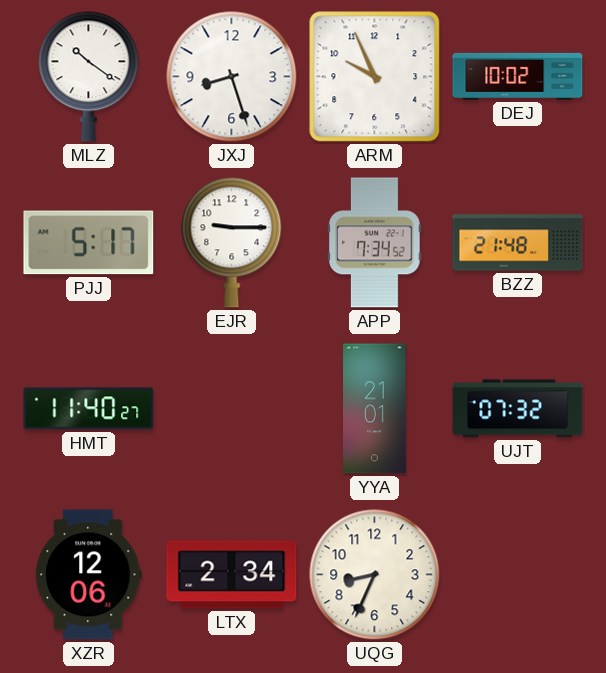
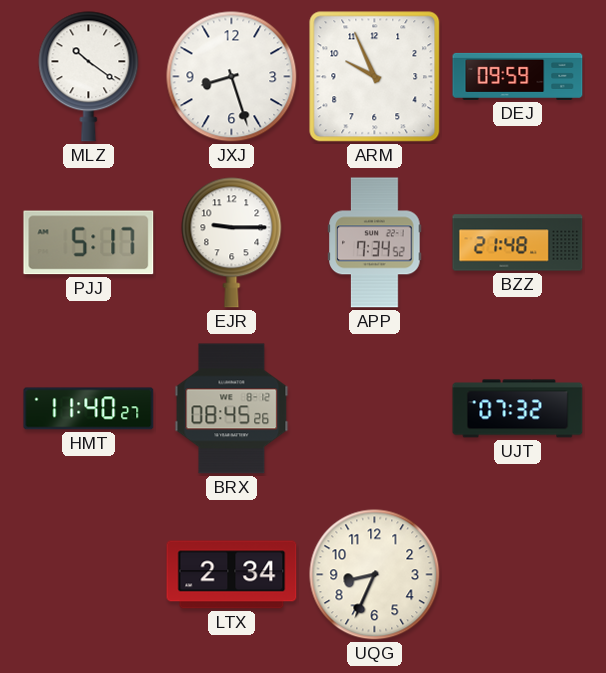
DEJ: 10:02 -> 09:59 (518, 76)
BRX: none -> 08:45 (232, 409)
YYA: 21:01 -> none (375, 409)
XZR: 12:06 -> none (89, 575)
